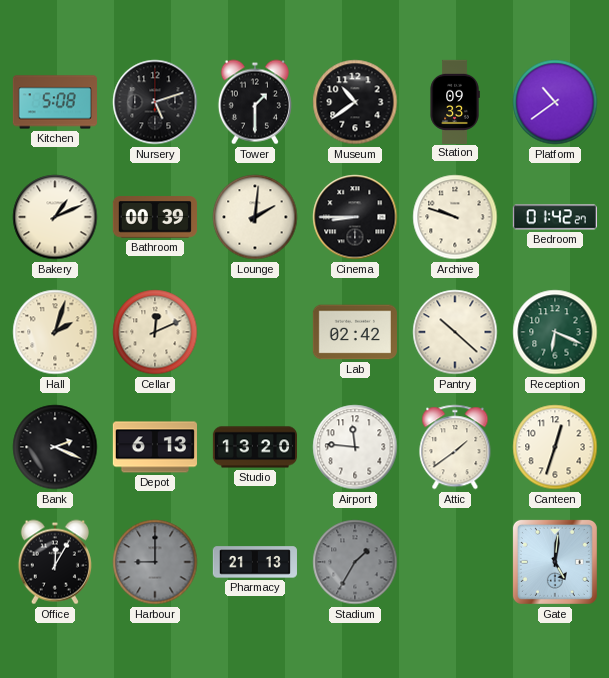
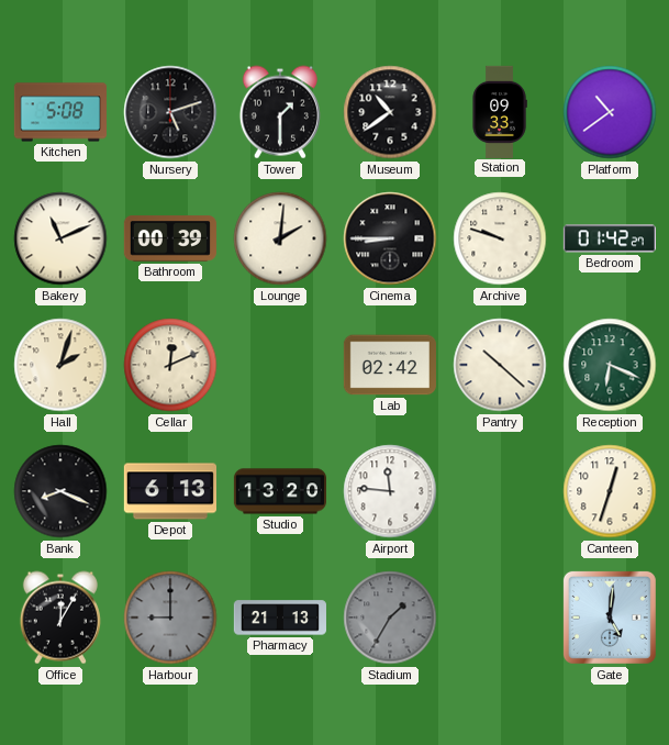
Bakery: 1:11 -> 11:11 (60, 238)
Bank: 2:19 -> 8:19 (60, 491)
Attic: 1:39 -> none (455, 447)
